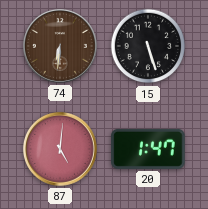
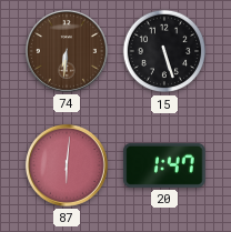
87: 5:01 -> 6:01 (67, 165)
